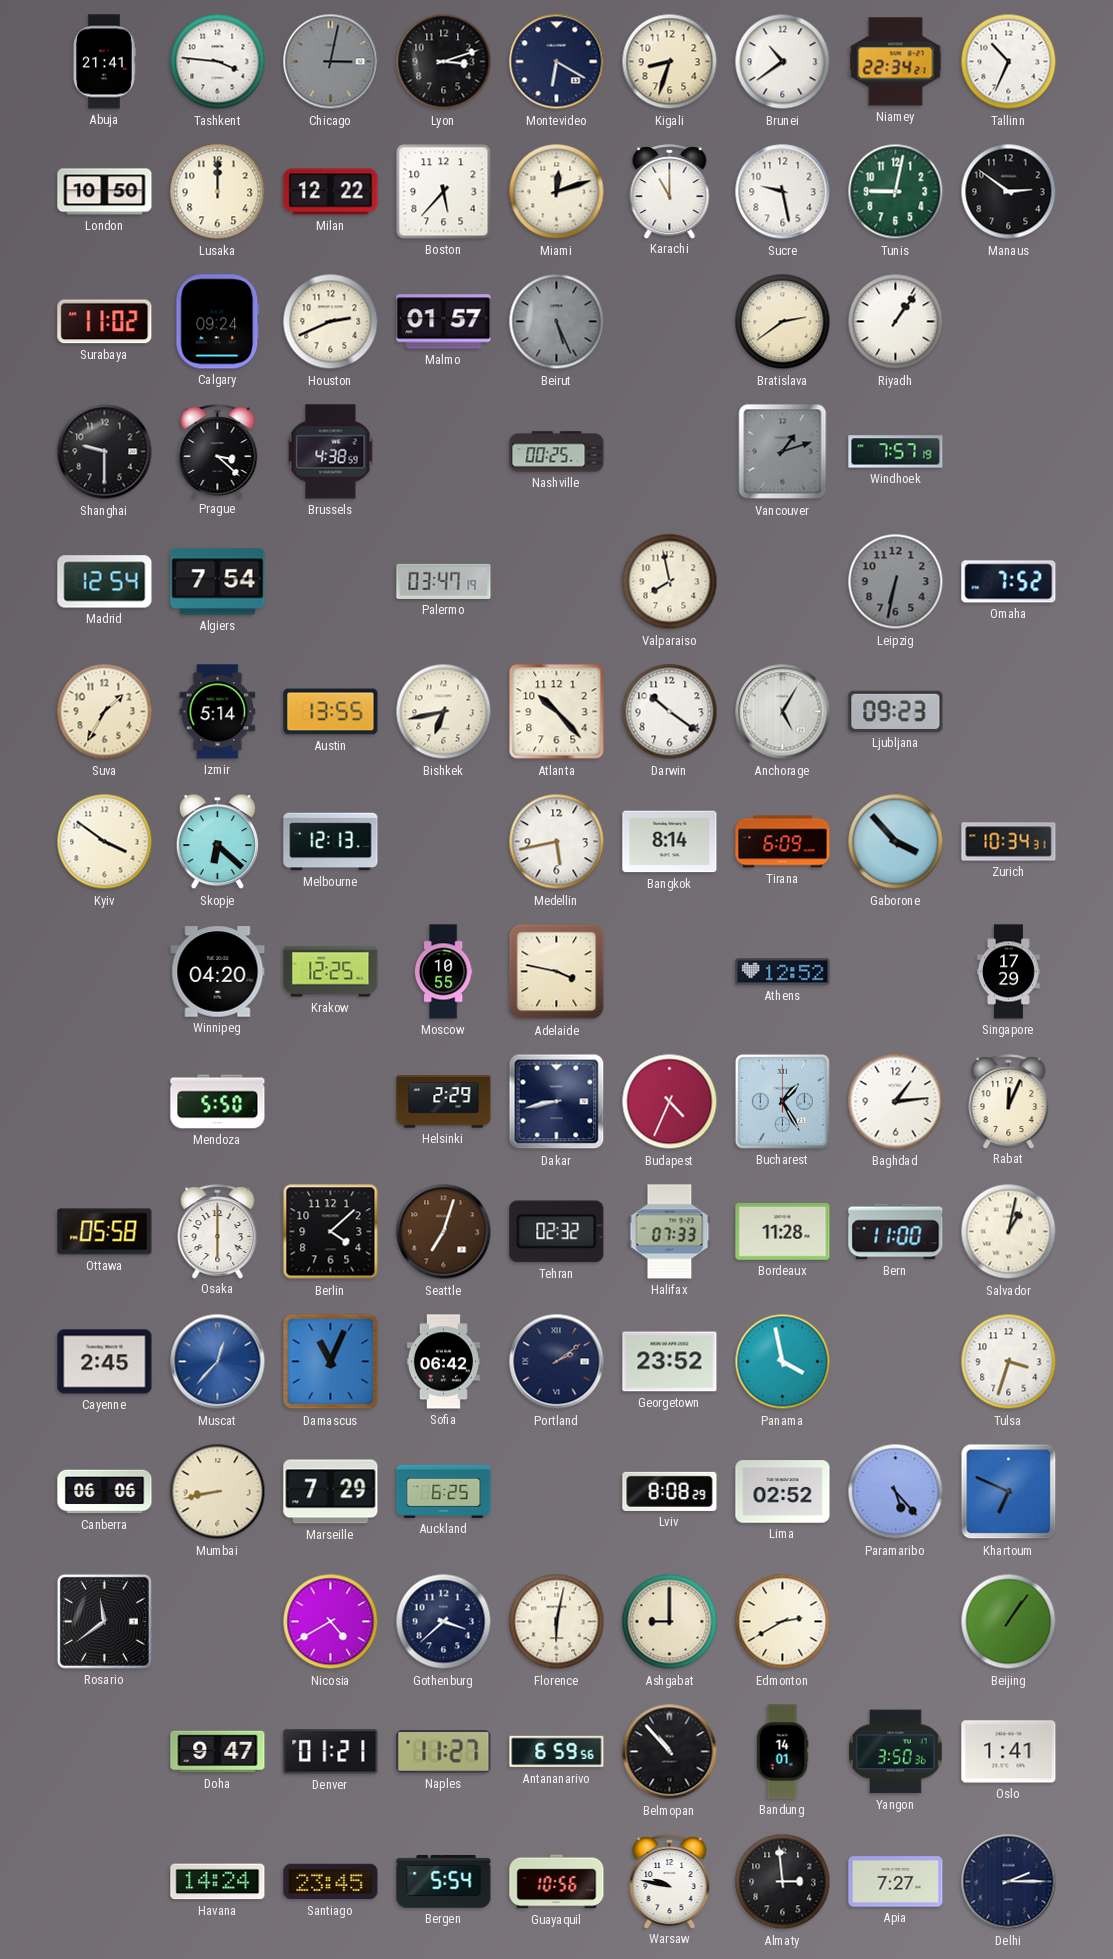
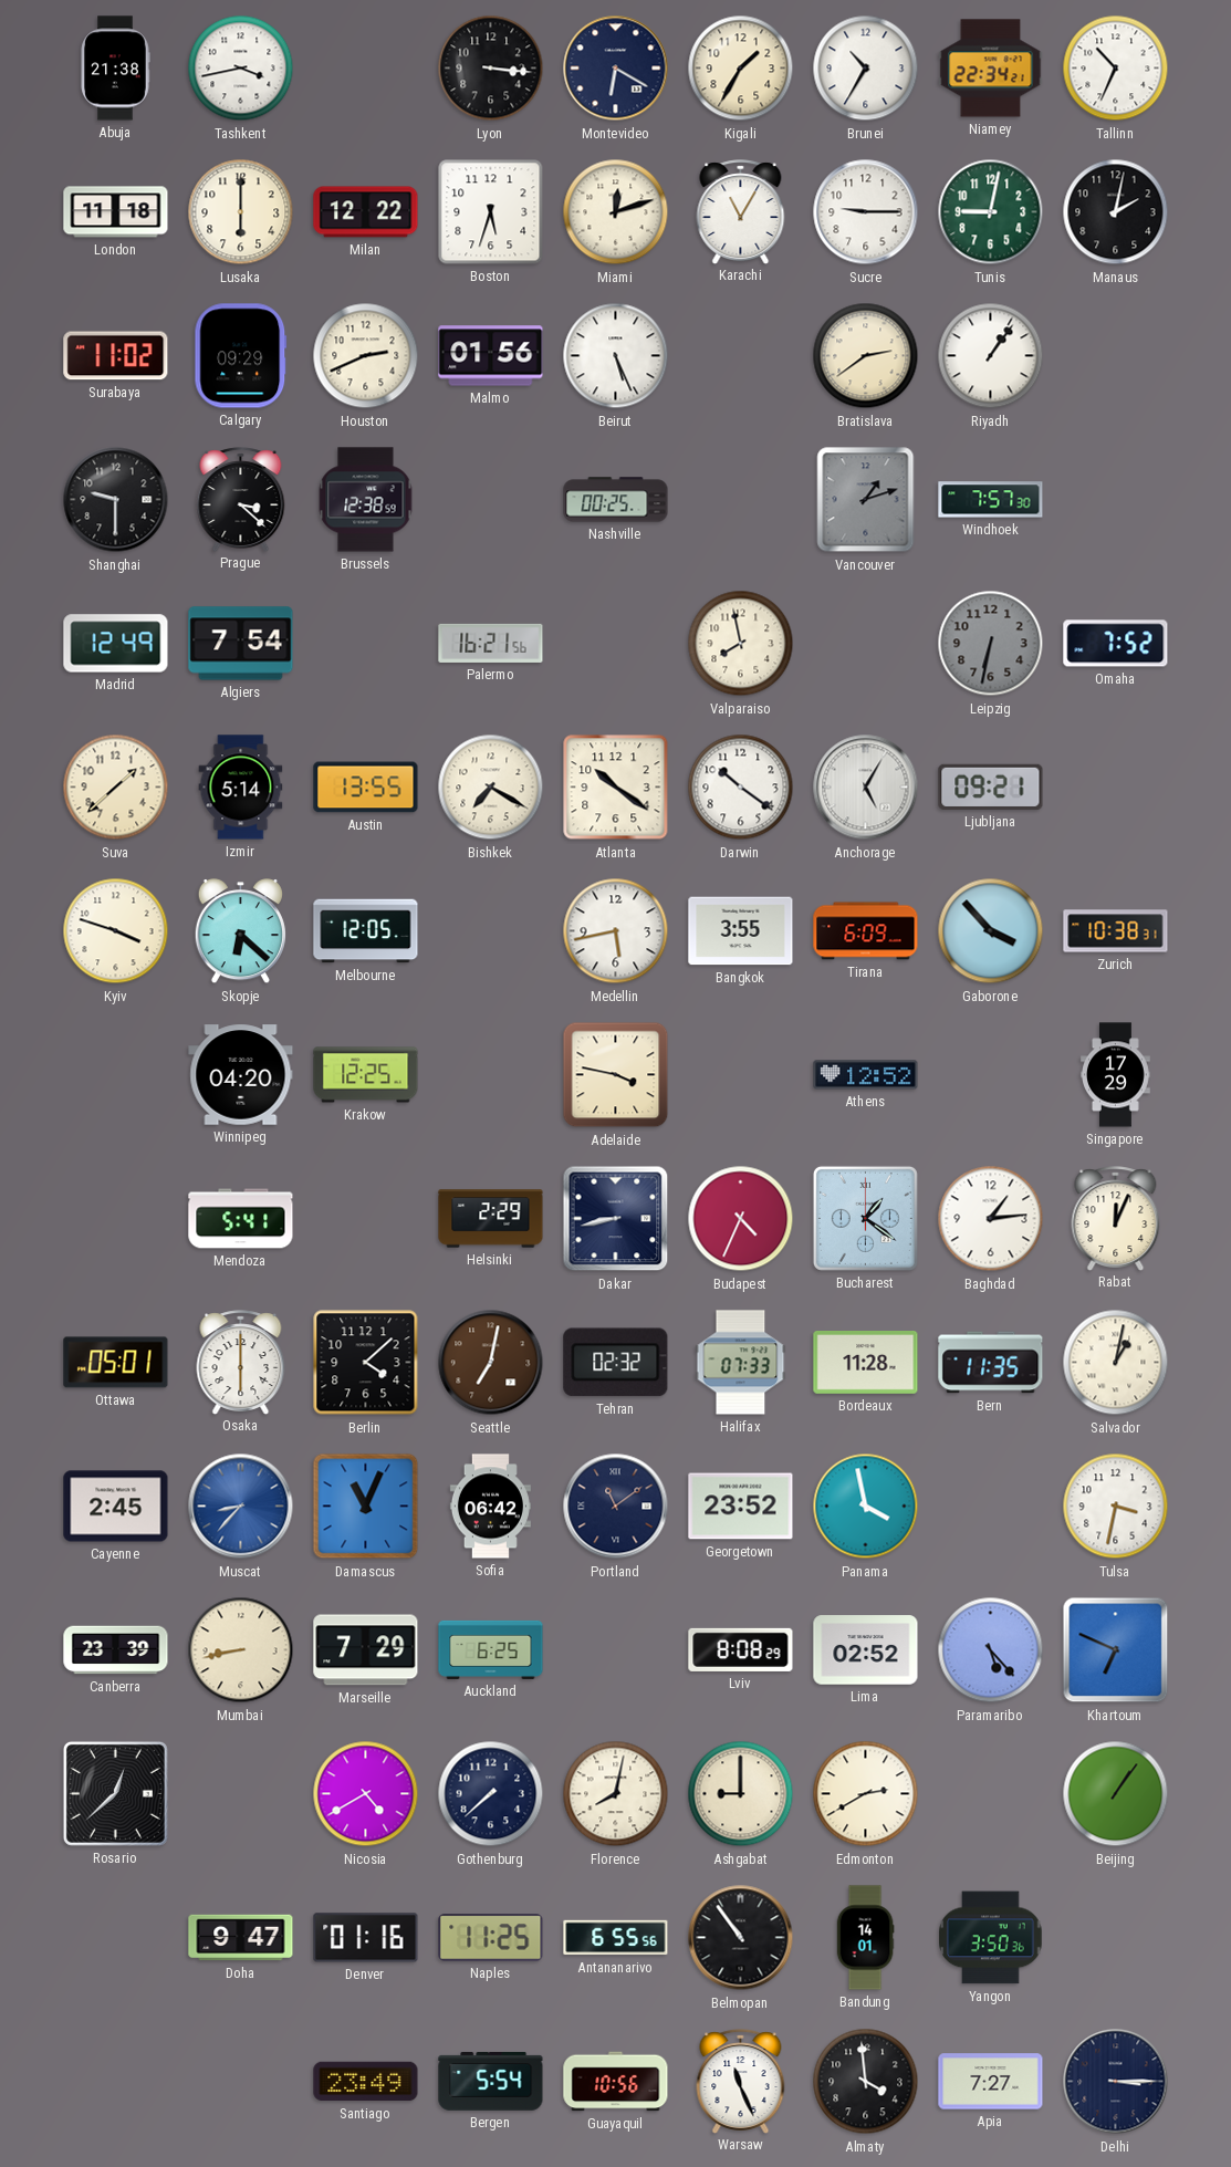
Abuja: 21:41 -> 21:38 (115, 69)
Tashkent: 3:46 -> 3:43 (241, 69)
Chicago: 3:02 -> none (331, 62)
Lyon: 3:12 -> 3:16 (491, 69)
Kigali: 8:33 -> 1:35 (741, 69)
Brunei: 10:39 -> 10:35 (866, 69)
London: 10:50 -> 11:18 (116, 212)
Lusaka: 12:00 -> 6:00 (241, 212)
Boston: 5:37 -> 5:33 (491, 212)
Karachi: 11:00 -> 11:05 (741, 211)
Sucre: 9:28 -> 9:15 (866, 212)
Manaus: 2:51 -> 2:02 (1116, 212)
Calgary: 09:24 -> 09:29 (241, 356)
Malmo: 01:57 -> 01:56 (491, 356)
Beirut dial: grey -> white (616, 356)
Brussels: 4:38 -> 12:38 (366, 500)
Windhoek: 7:57:19 -> 7:57:30 (991, 500)
Madrid: 12:54 -> 12:49 (116, 644)
Palermo: 03:47 -> 16:21 (491, 643)
Suva: 1:35 -> 1:38 (116, 788)
Bishkek: 6:43 -> 7:20 (491, 788)
Atlanta: 10:23 -> 10:21 (616, 788)
Ljubljana: 09:23 -> 09:21 (991, 786)
Kyiv: 3:51 -> 3:48 (116, 931)
Melbourne: 12:13 -> 12:05 (366, 931)
Bangkok: 8:14 -> 3:55 (741, 931)
Zurich: 10:34 -> 10:38 (1116, 931)
Moscow: 10:55 -> none (443, 972)
Mendoza: 5:50 -> 5:41 (241, 1219)
Bucharest: 1:25 -> 1:21 (865, 1218)
Ottawa: 05:58 -> 05:01 (116, 1363)
Seattle: 7:03 -> 7:02 (491, 1363)
Bern: 11:00 -> 11:35 (991, 1363)
Muscat: 12:37 -> 8:37 (241, 1507)
Portland: 2:09 -> 11:09 (616, 1507)
Tulsa: 3:33 -> 3:32 (1116, 1507)
Canberra: 06:06 -> 23:39 (116, 1650)
Rosario: 11:39 -> 12:38 (115, 1793)
Gothenburg: 3:38 -> 7:38 (491, 1794)
Florence: 6:02 -> 8:02 (616, 1794)
Denver: 01:21 -> 01:16 (366, 1938)
Naples: 11:27 -> 11:25 (491, 1938)
Antananarivo: 6:59 -> 6:55 (616, 1938)
Belmopan: 10:53 -> 10:54 (741, 1938)
Oslo: 1:41 -> none (1009, 1752)
Havana: 14:24 -> none (218, 1882)
Santiago: 23:45 -> 23:49 (366, 2082)
Warsaw: 9:47 -> 11:26 (741, 2081)
Almaty: 2:59 -> 3:59 (866, 2082)
Delhi: 2:15 -> 3:15 (1116, 2082)
